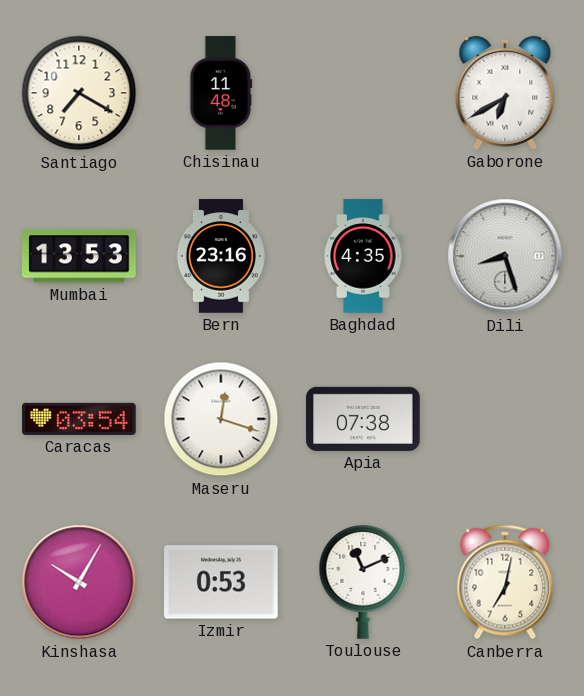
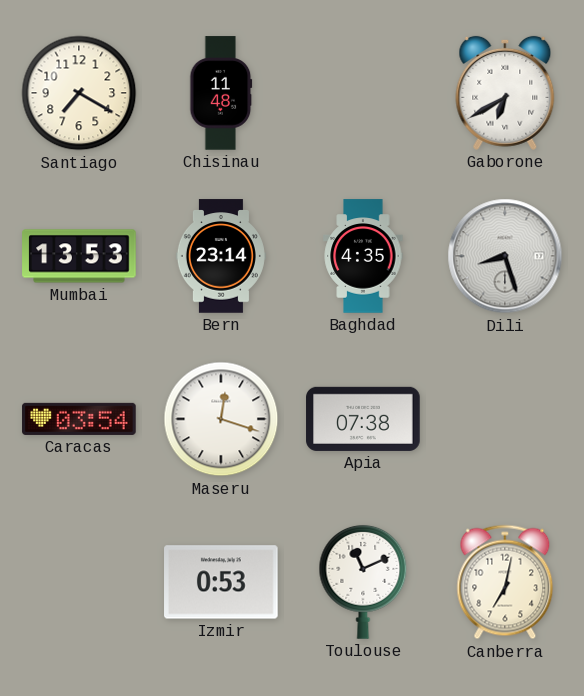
Bern: 23:16 -> 23:14 (221, 256)
Kinshasa: 10:05 -> none (79, 582)
